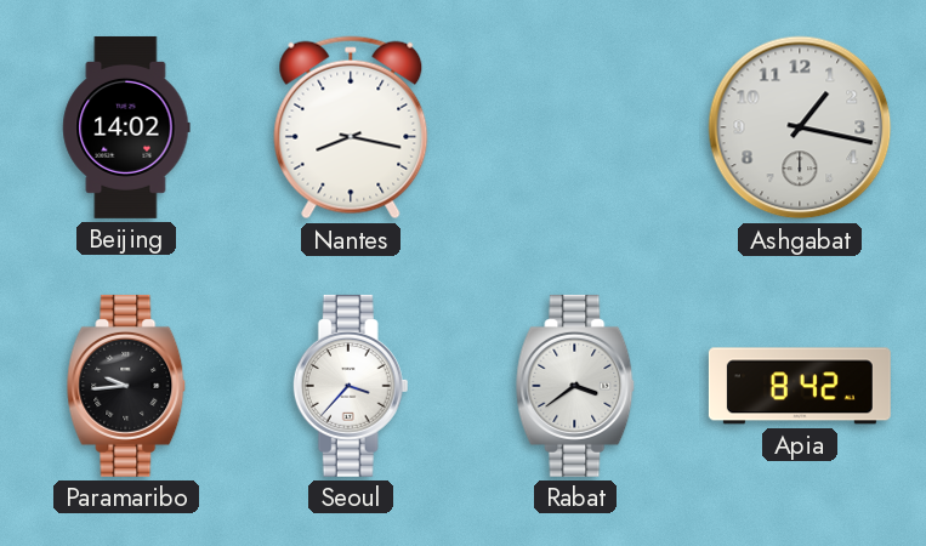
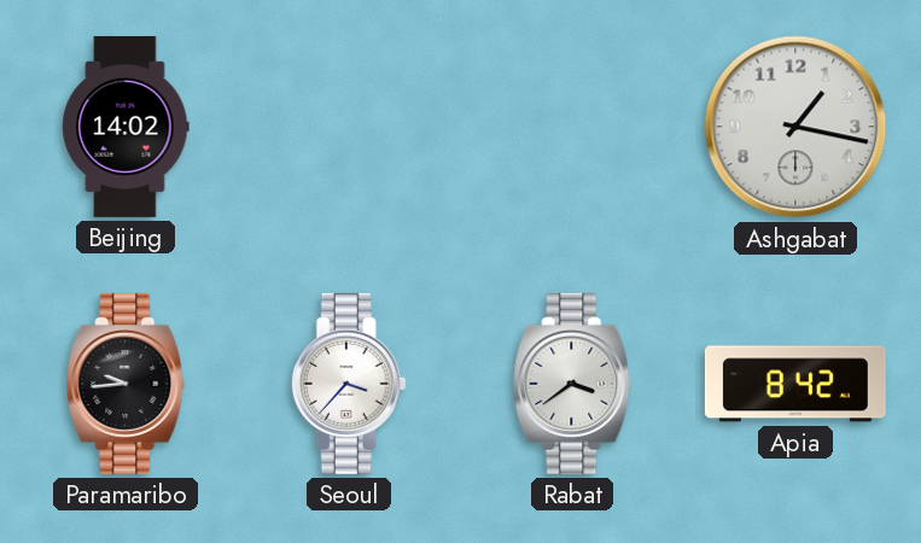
Nantes: 8:17 -> none (351, 127)
